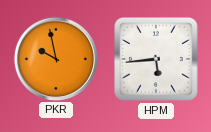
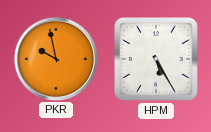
HPM: 5:44 -> 5:25 (157, 60)
